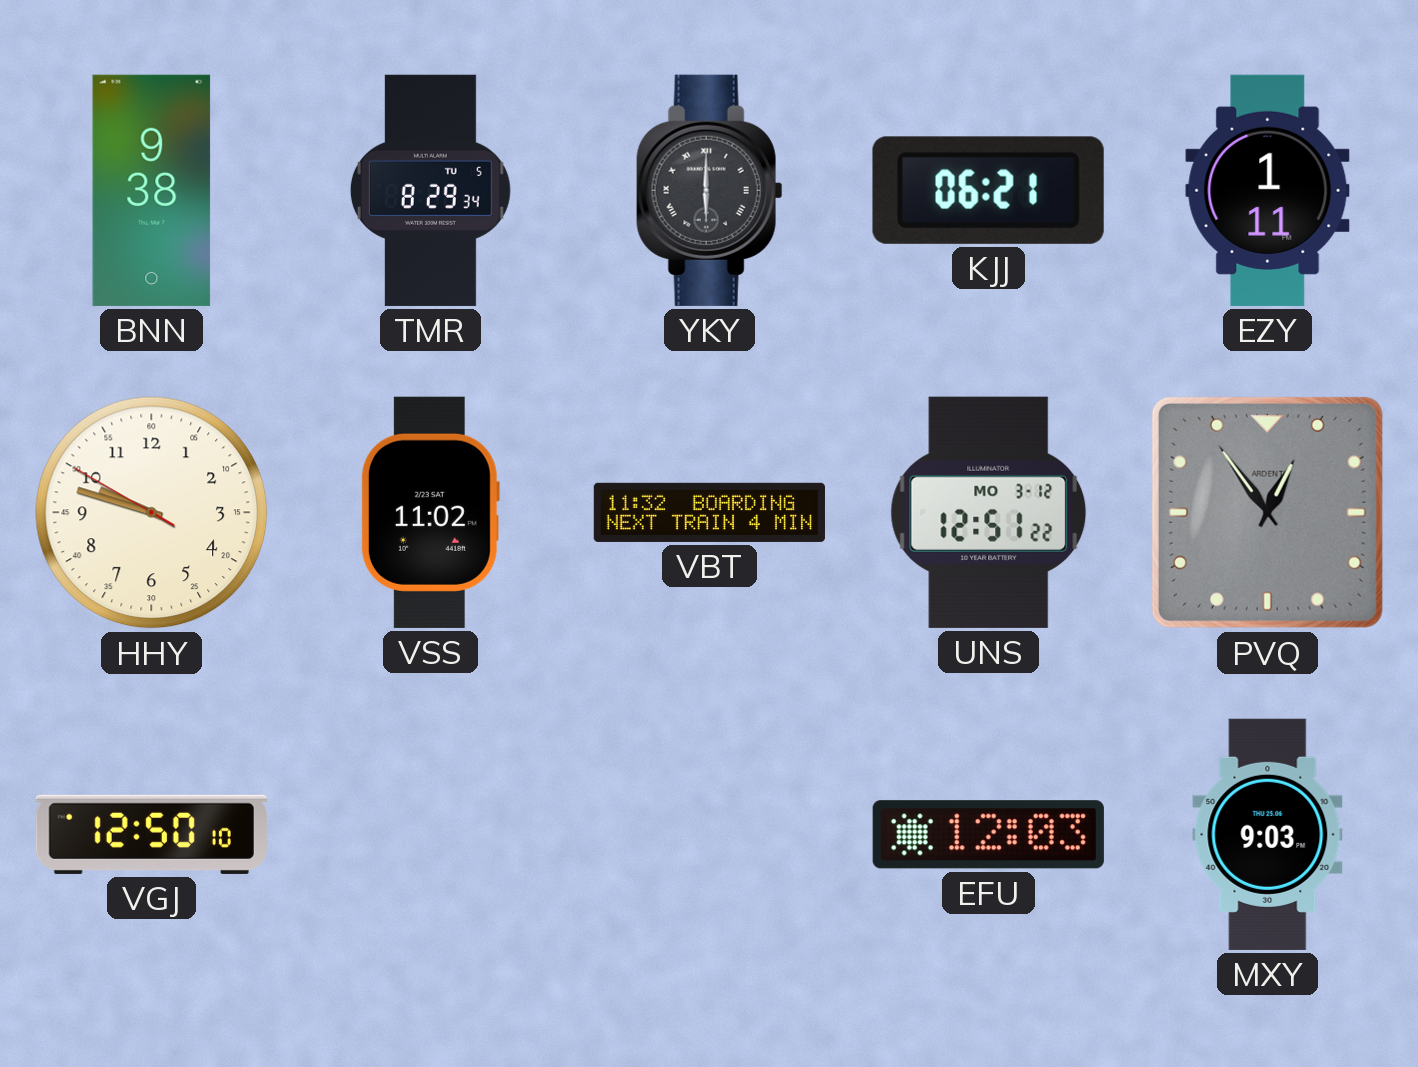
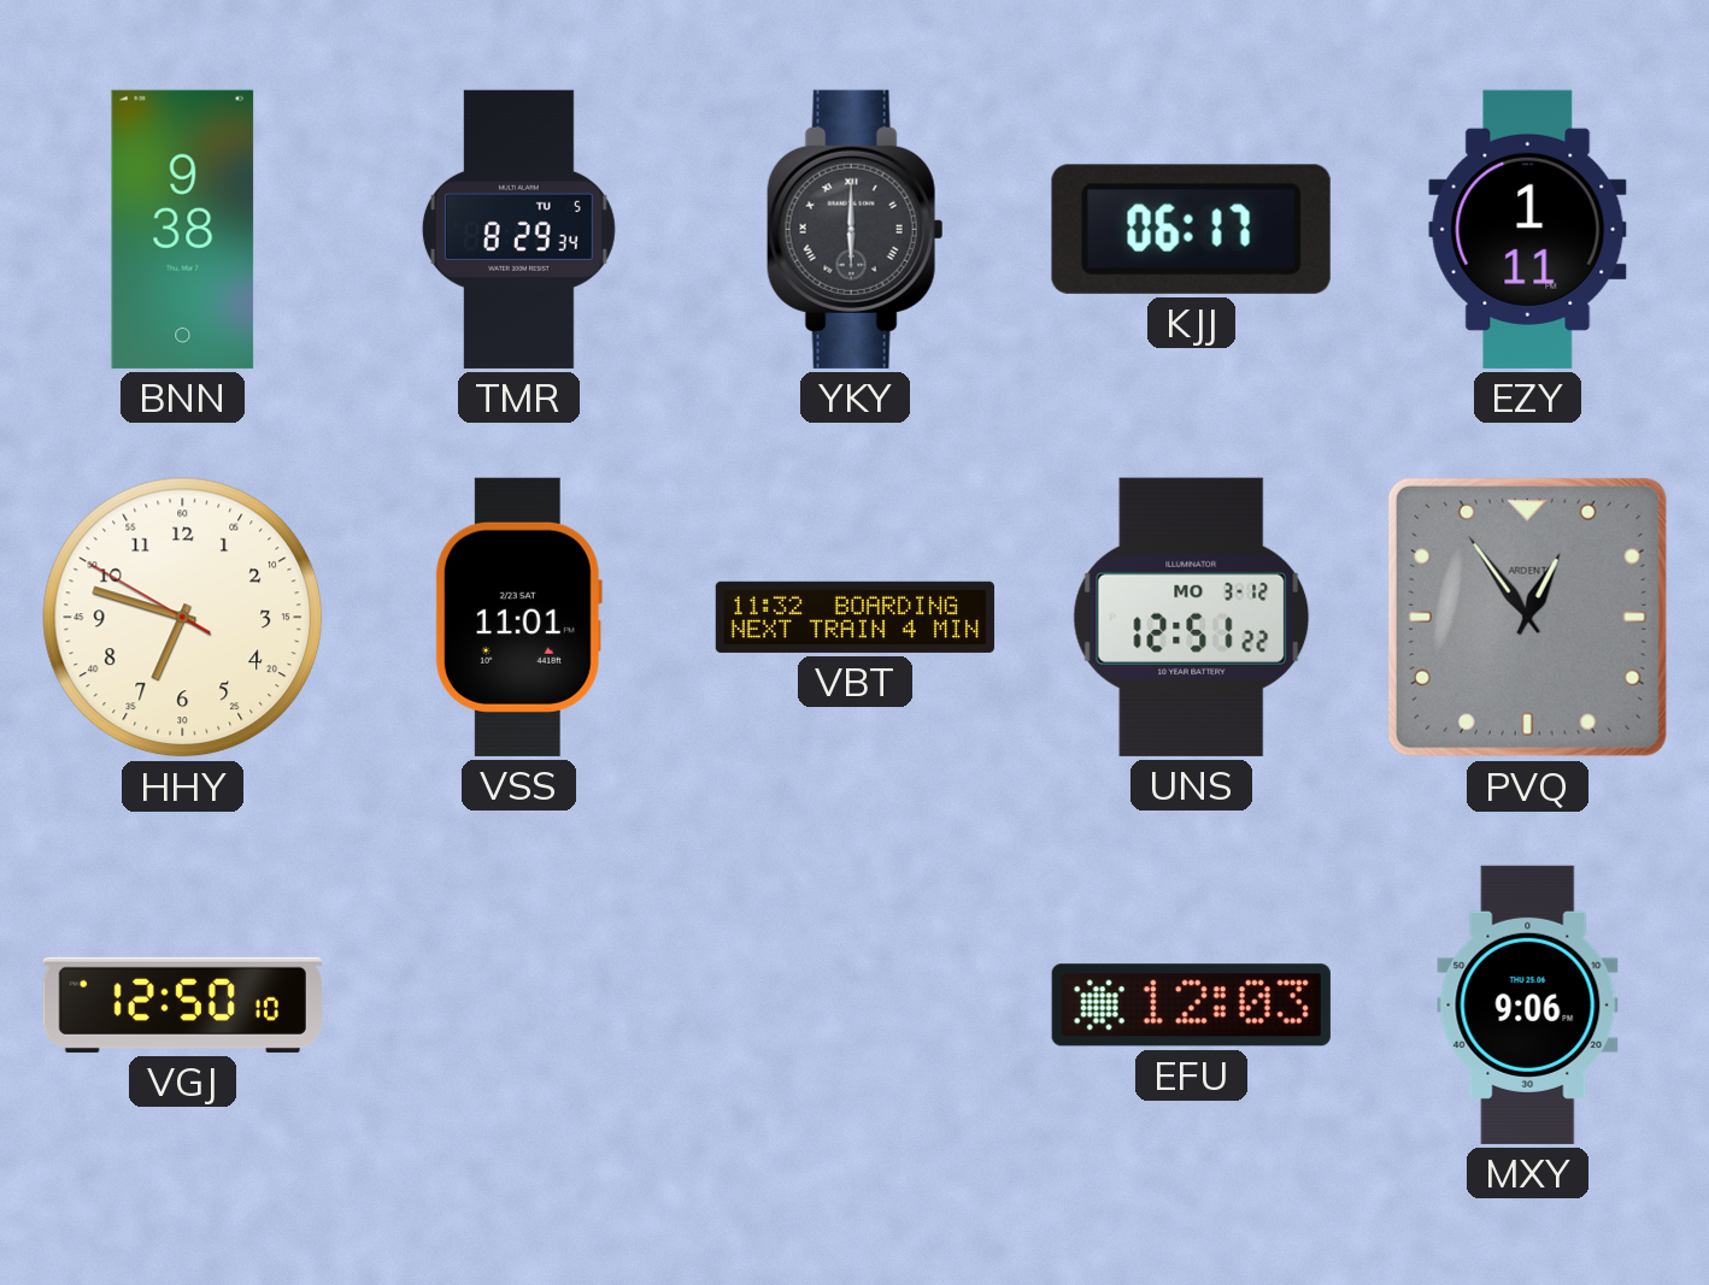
KJJ: 06:21 -> 06:17 (1191, 229)
HHY: 9:47 -> 6:47 (183, 618)
VSS: 11:02 -> 11:01 (518, 617)
MXY: 9:03 -> 9:06 (1528, 1004)
